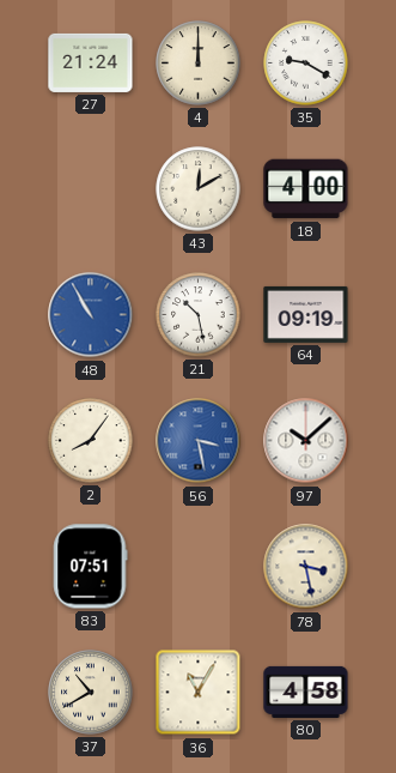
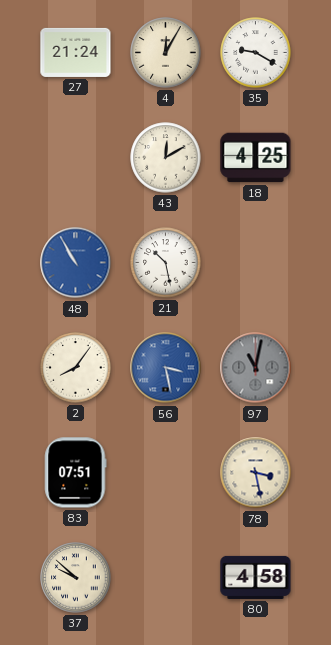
4: 12:00 -> 12:05 (166, 53)
18: 4:00 -> 4:25 (256, 158)
64: 09:19 -> none (306, 314)
97: 10:08 -> 11:02 (256, 368)
97 dial: white -> grey (256, 368)
37: 10:40 -> 9:52 (76, 578)
36: 11:05 -> none (199, 693)
